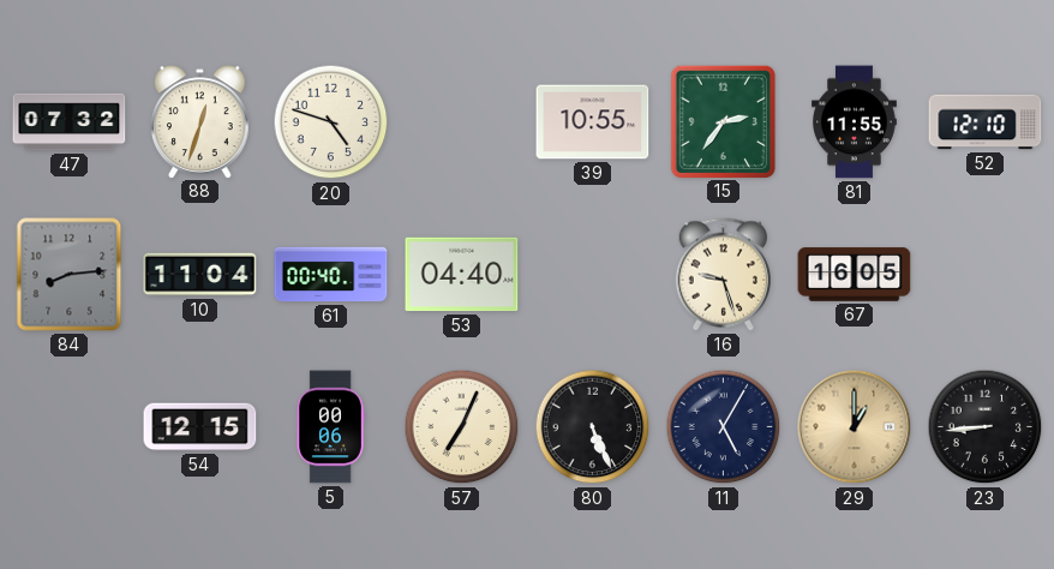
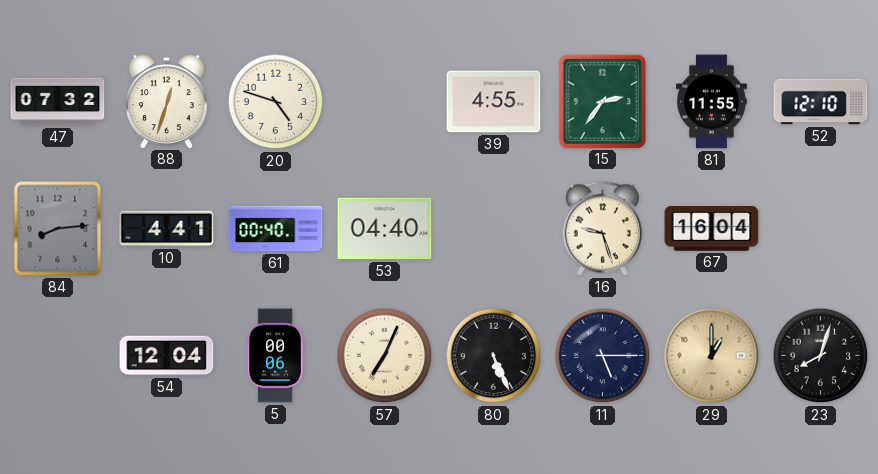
39: 10:55 -> 4:55 (494, 102)
10: 11:04 -> 4:41 (167, 229)
67: 16:05 -> 16:04 (712, 229)
54: 12:15 -> 12:04 (167, 356)
11: 5:05 -> 5:15 (603, 356)
23: 8:44 -> 8:03 (821, 356)
